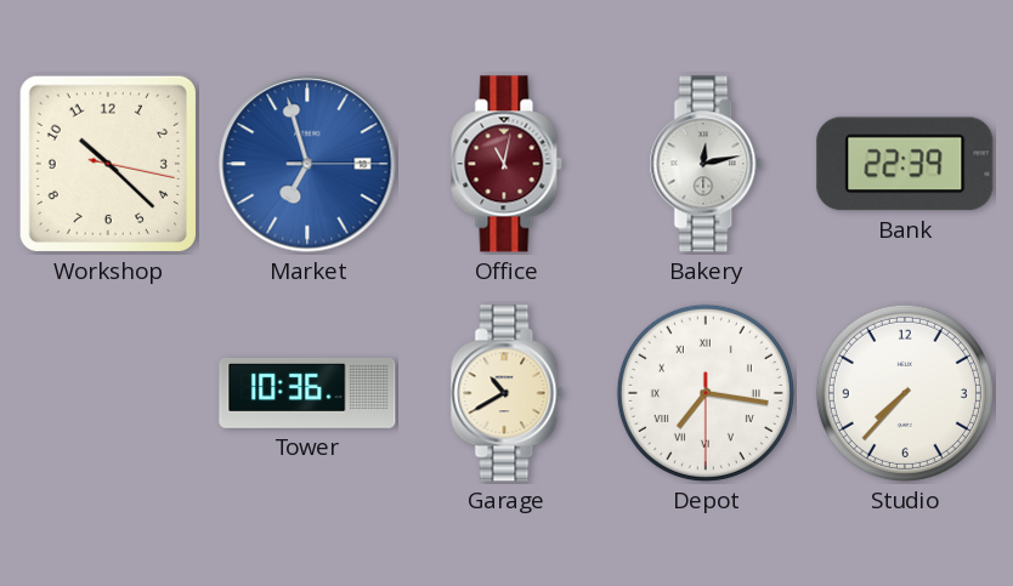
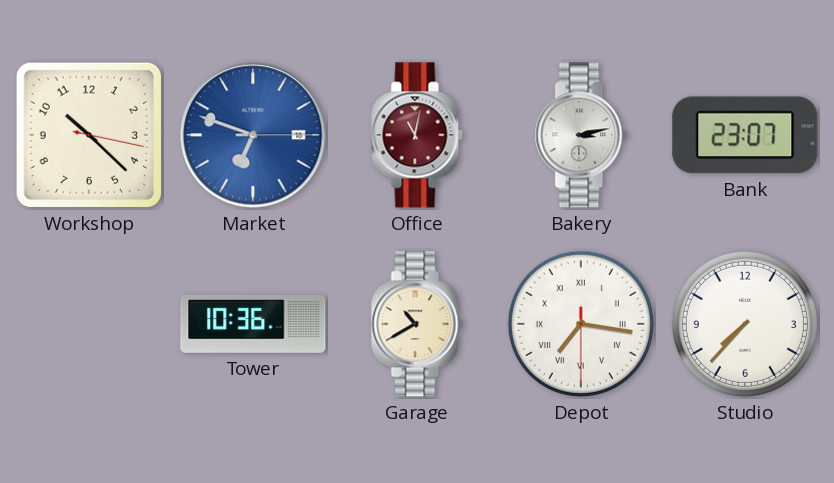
Market: 6:57 -> 6:48 (253, 135)
Bakery: 12:13 -> 3:13 (581, 135)
Bank: 22:39 -> 23:07 (745, 135)
